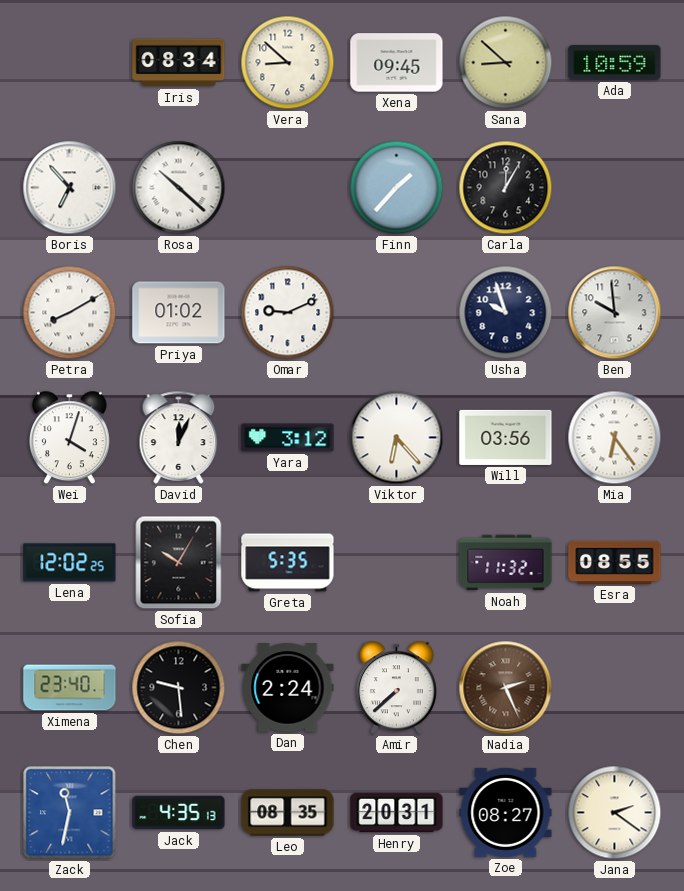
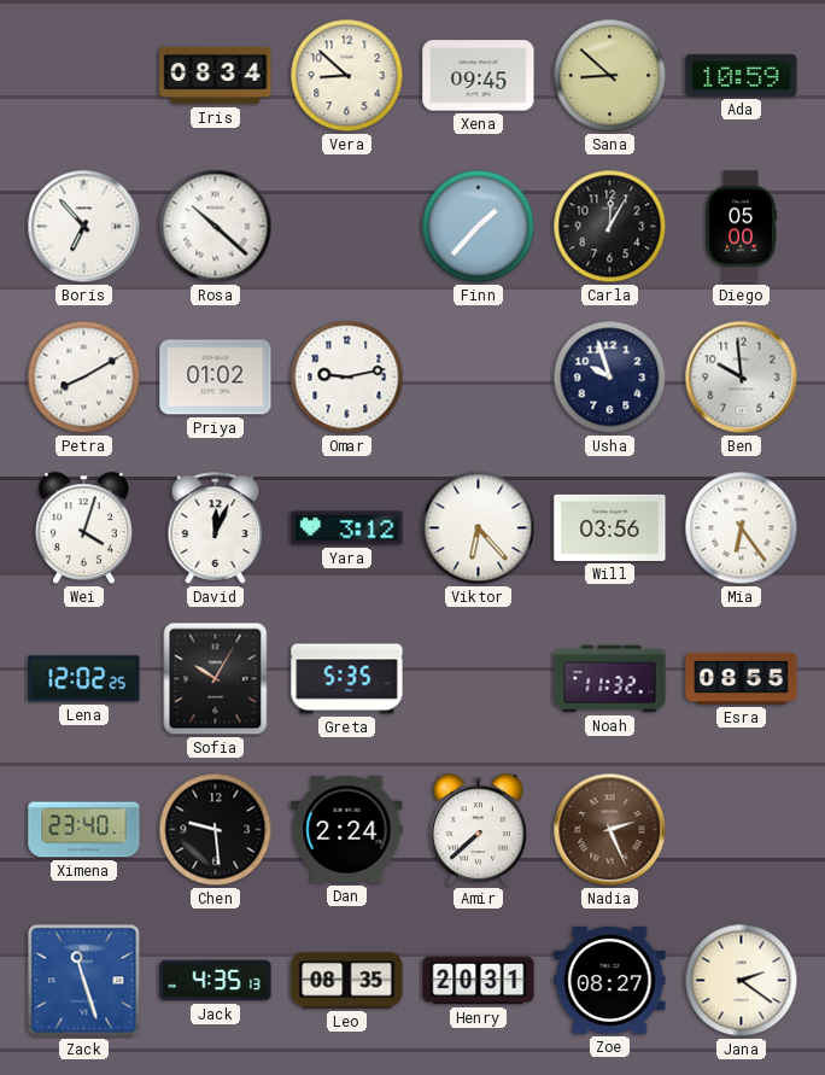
Diego: none -> 05:00 (741, 227)
Omar: 9:11 -> 9:13 (347, 378)
Zack: 11:32 -> 11:27 (84, 981)
